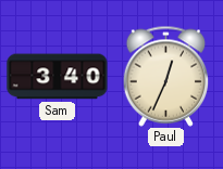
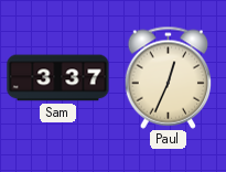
Sam: 3:40 -> 3:37 (58, 78)
